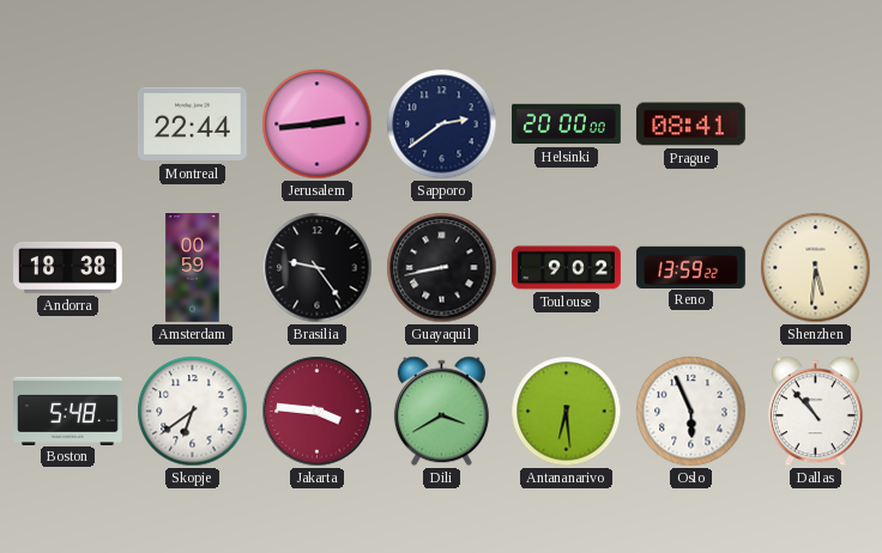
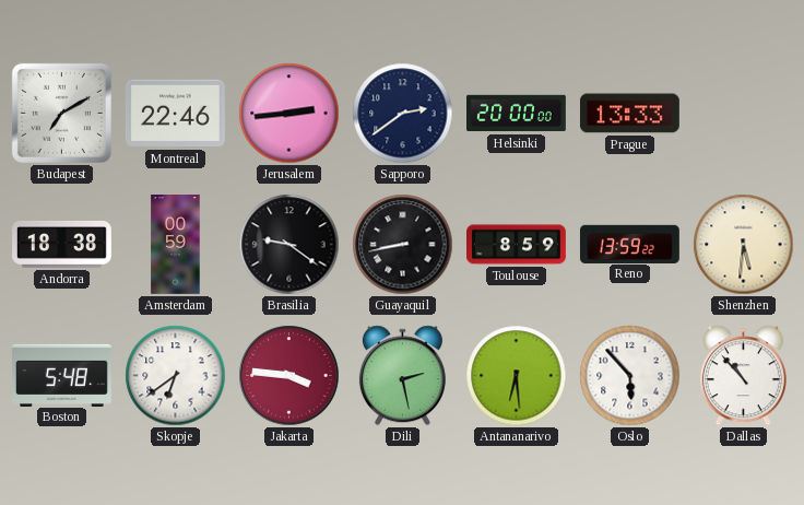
Budapest: none -> 7:10 (61, 113)
Montreal: 22:44 -> 22:46 (175, 114)
Prague: 08:41 -> 13:33 (629, 114)
Brasilia: 9:24 -> 9:21 (289, 245)
Toulouse: 9:02 -> 8:59 (517, 245)
Dili: 3:40 -> 2:28 (402, 376)
Oslo: 5:56 -> 5:53 (630, 376)
